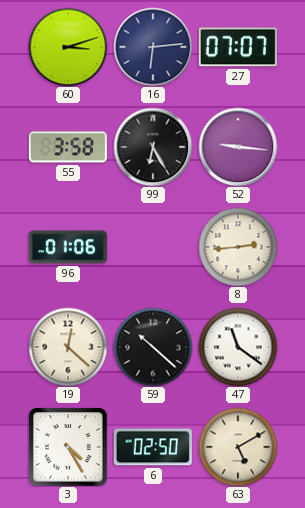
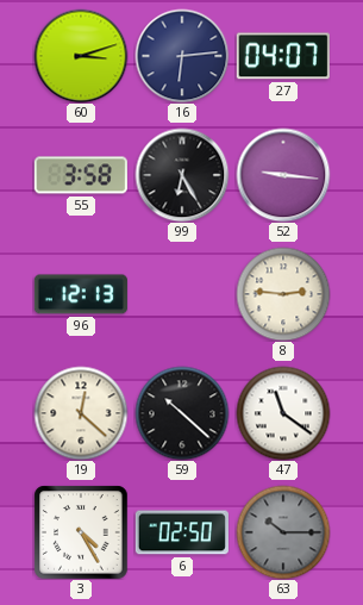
27: 07:07 -> 04:07 (283, 56)
96: 01:06 -> 12:13 (81, 294)
8: 2:44 -> 2:46 (283, 294)
63: 5:10 -> 10:15 (283, 532)
63 dial: cream -> grey (283, 532)
